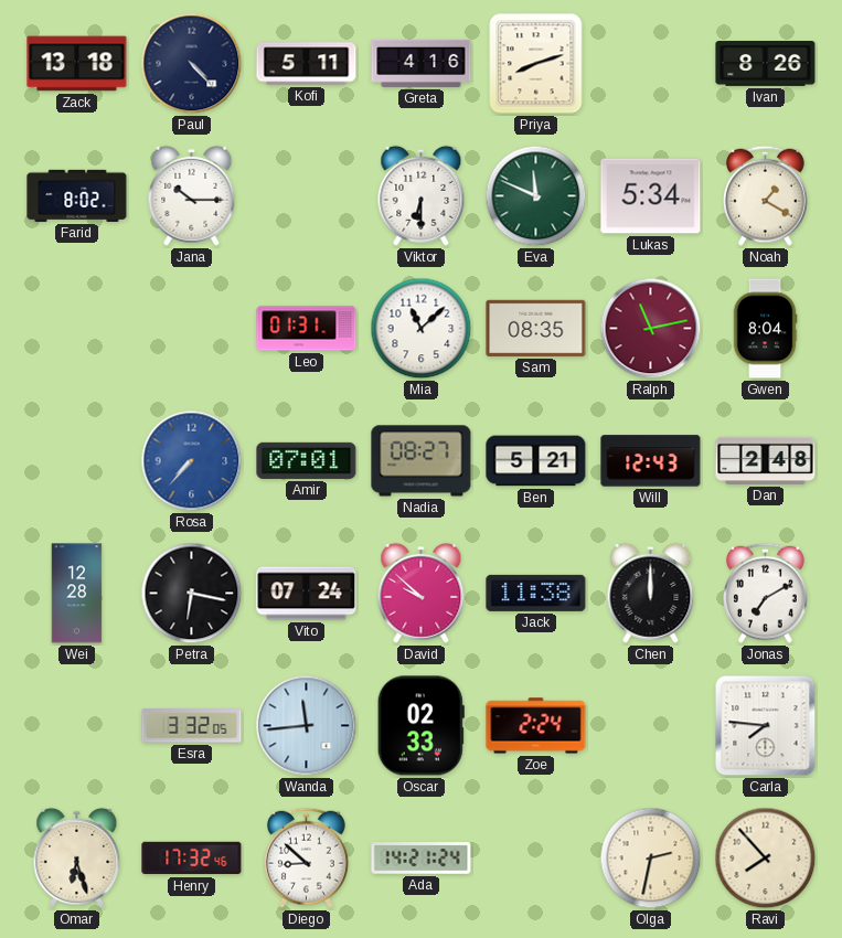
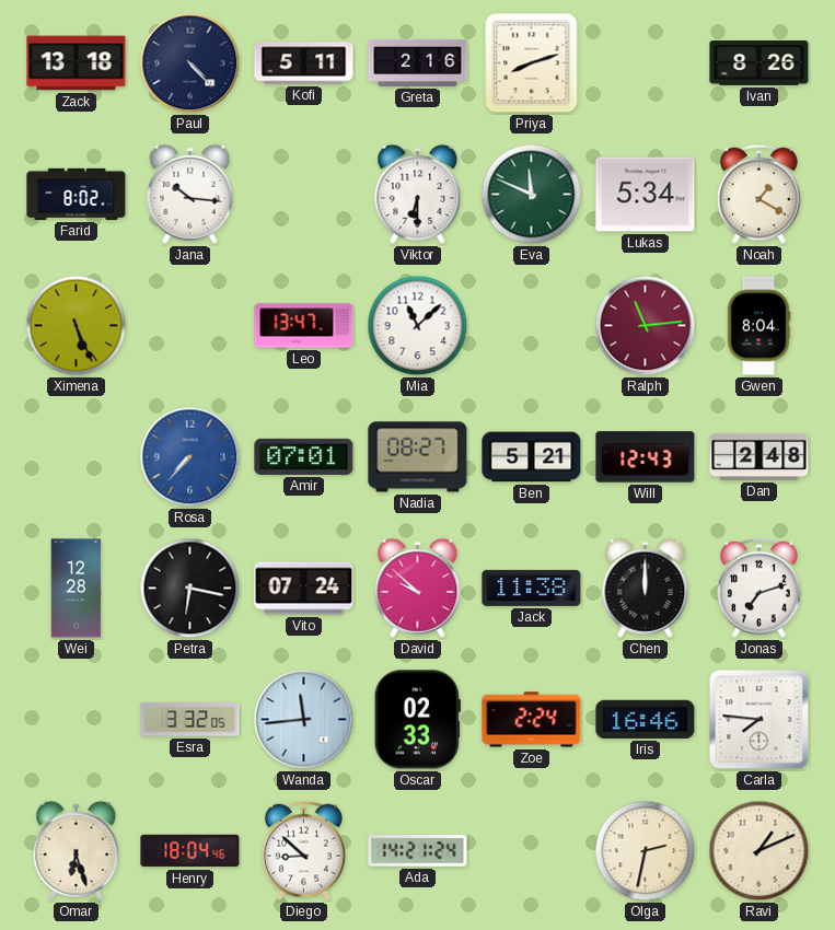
Greta: 4:16 -> 2:16 (418, 62)
Jana: 10:15 -> 10:16 (190, 194)
Ximena: none -> 5:26 (77, 326)
Leo: 01:31 -> 13:47 (304, 326)
Sam: 08:35 -> none (536, 328)
Ralph: 11:13 -> 11:14 (646, 326)
Jonas: 7:10 -> 7:12 (759, 588)
Iris: none -> 16:46 (646, 719)
Henry: 17:32 -> 18:04 (190, 851)
Ravi: 7:53 -> 1:11 (759, 851)
